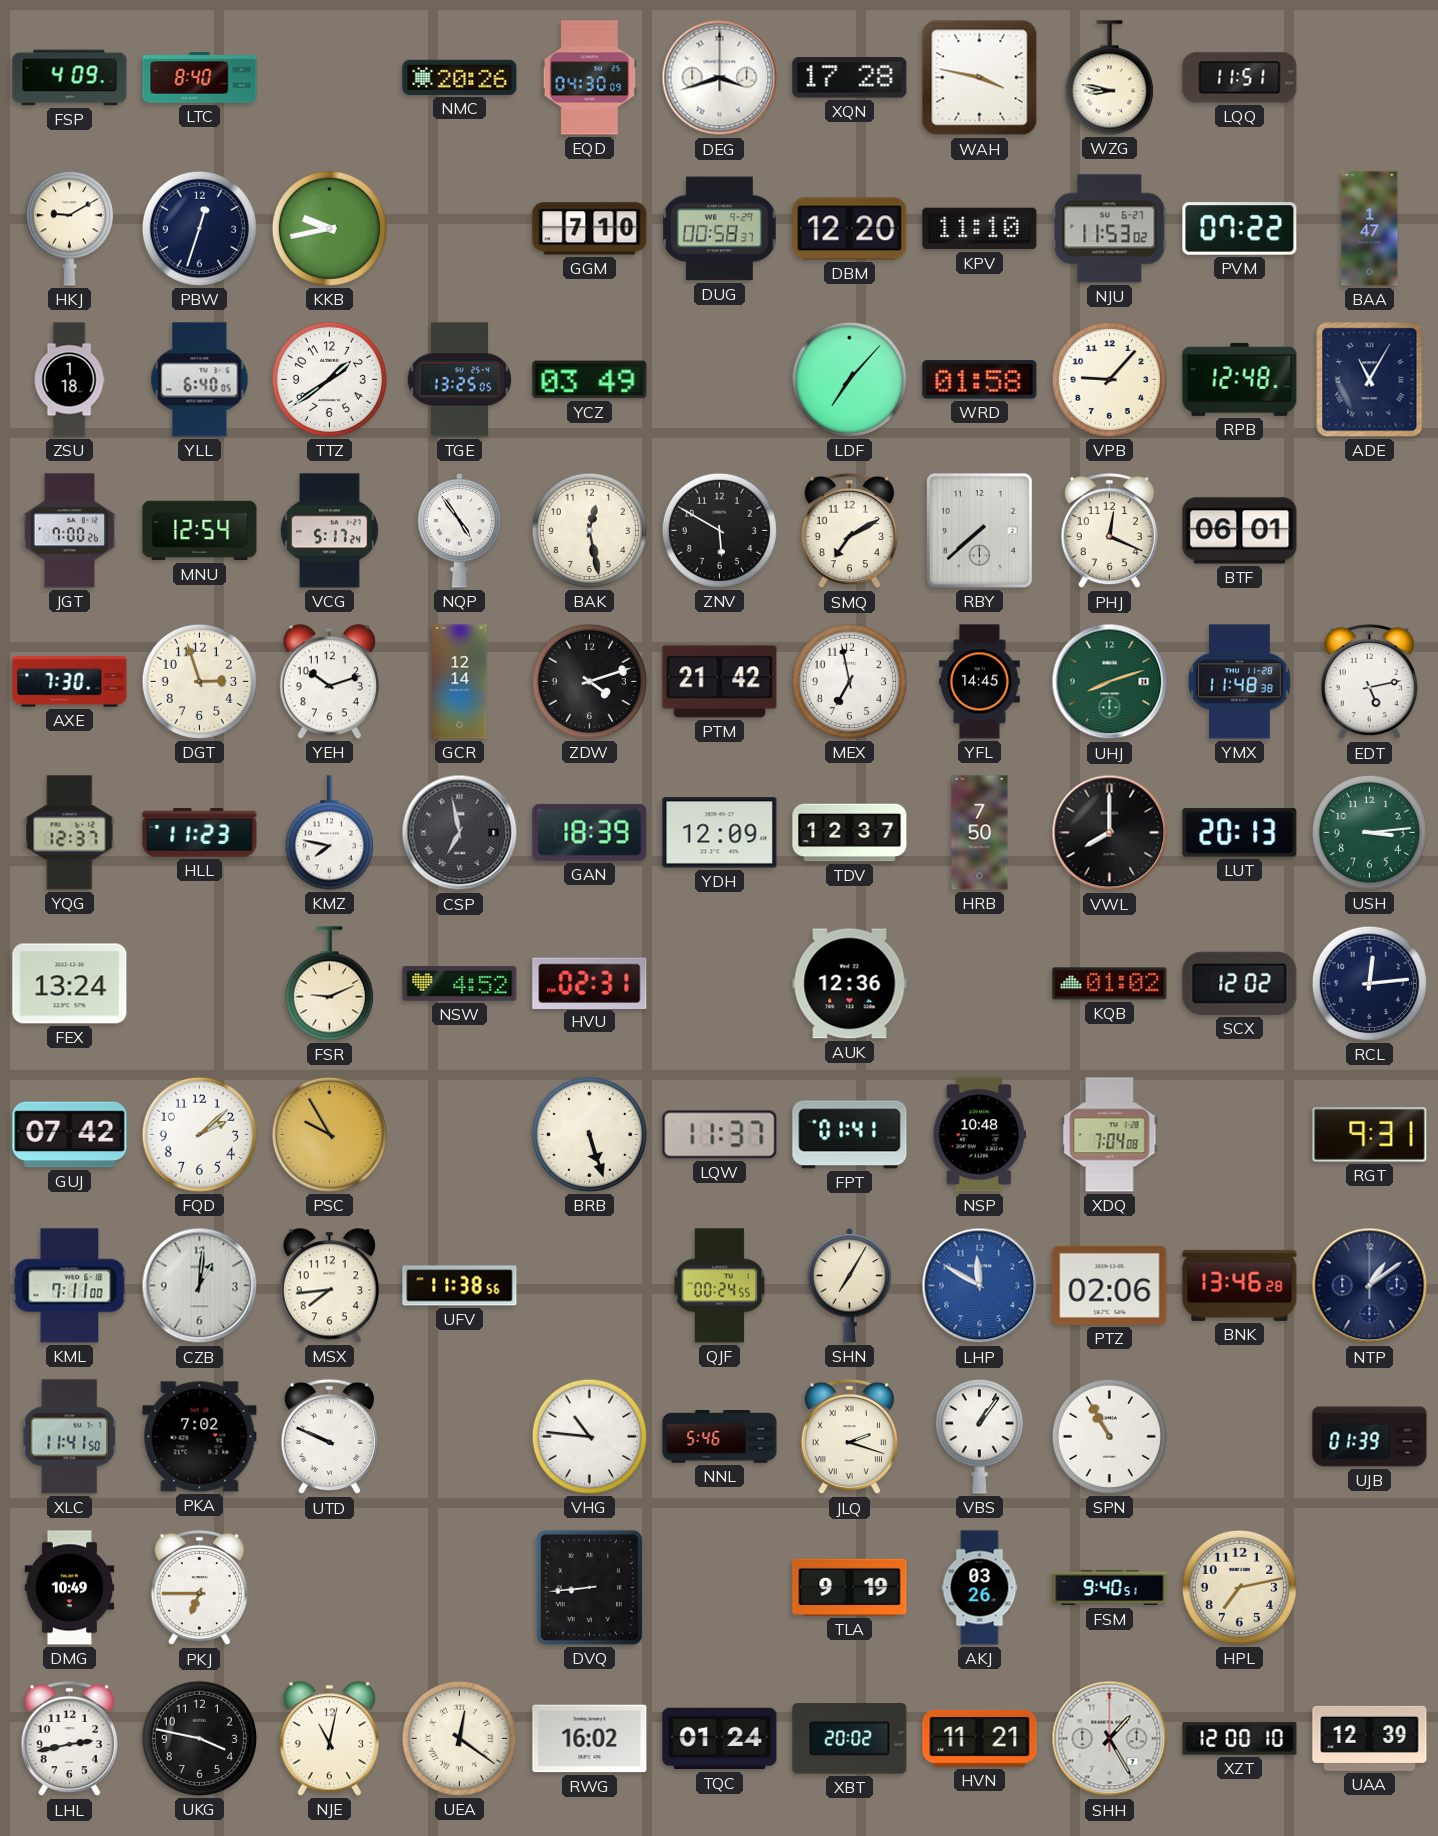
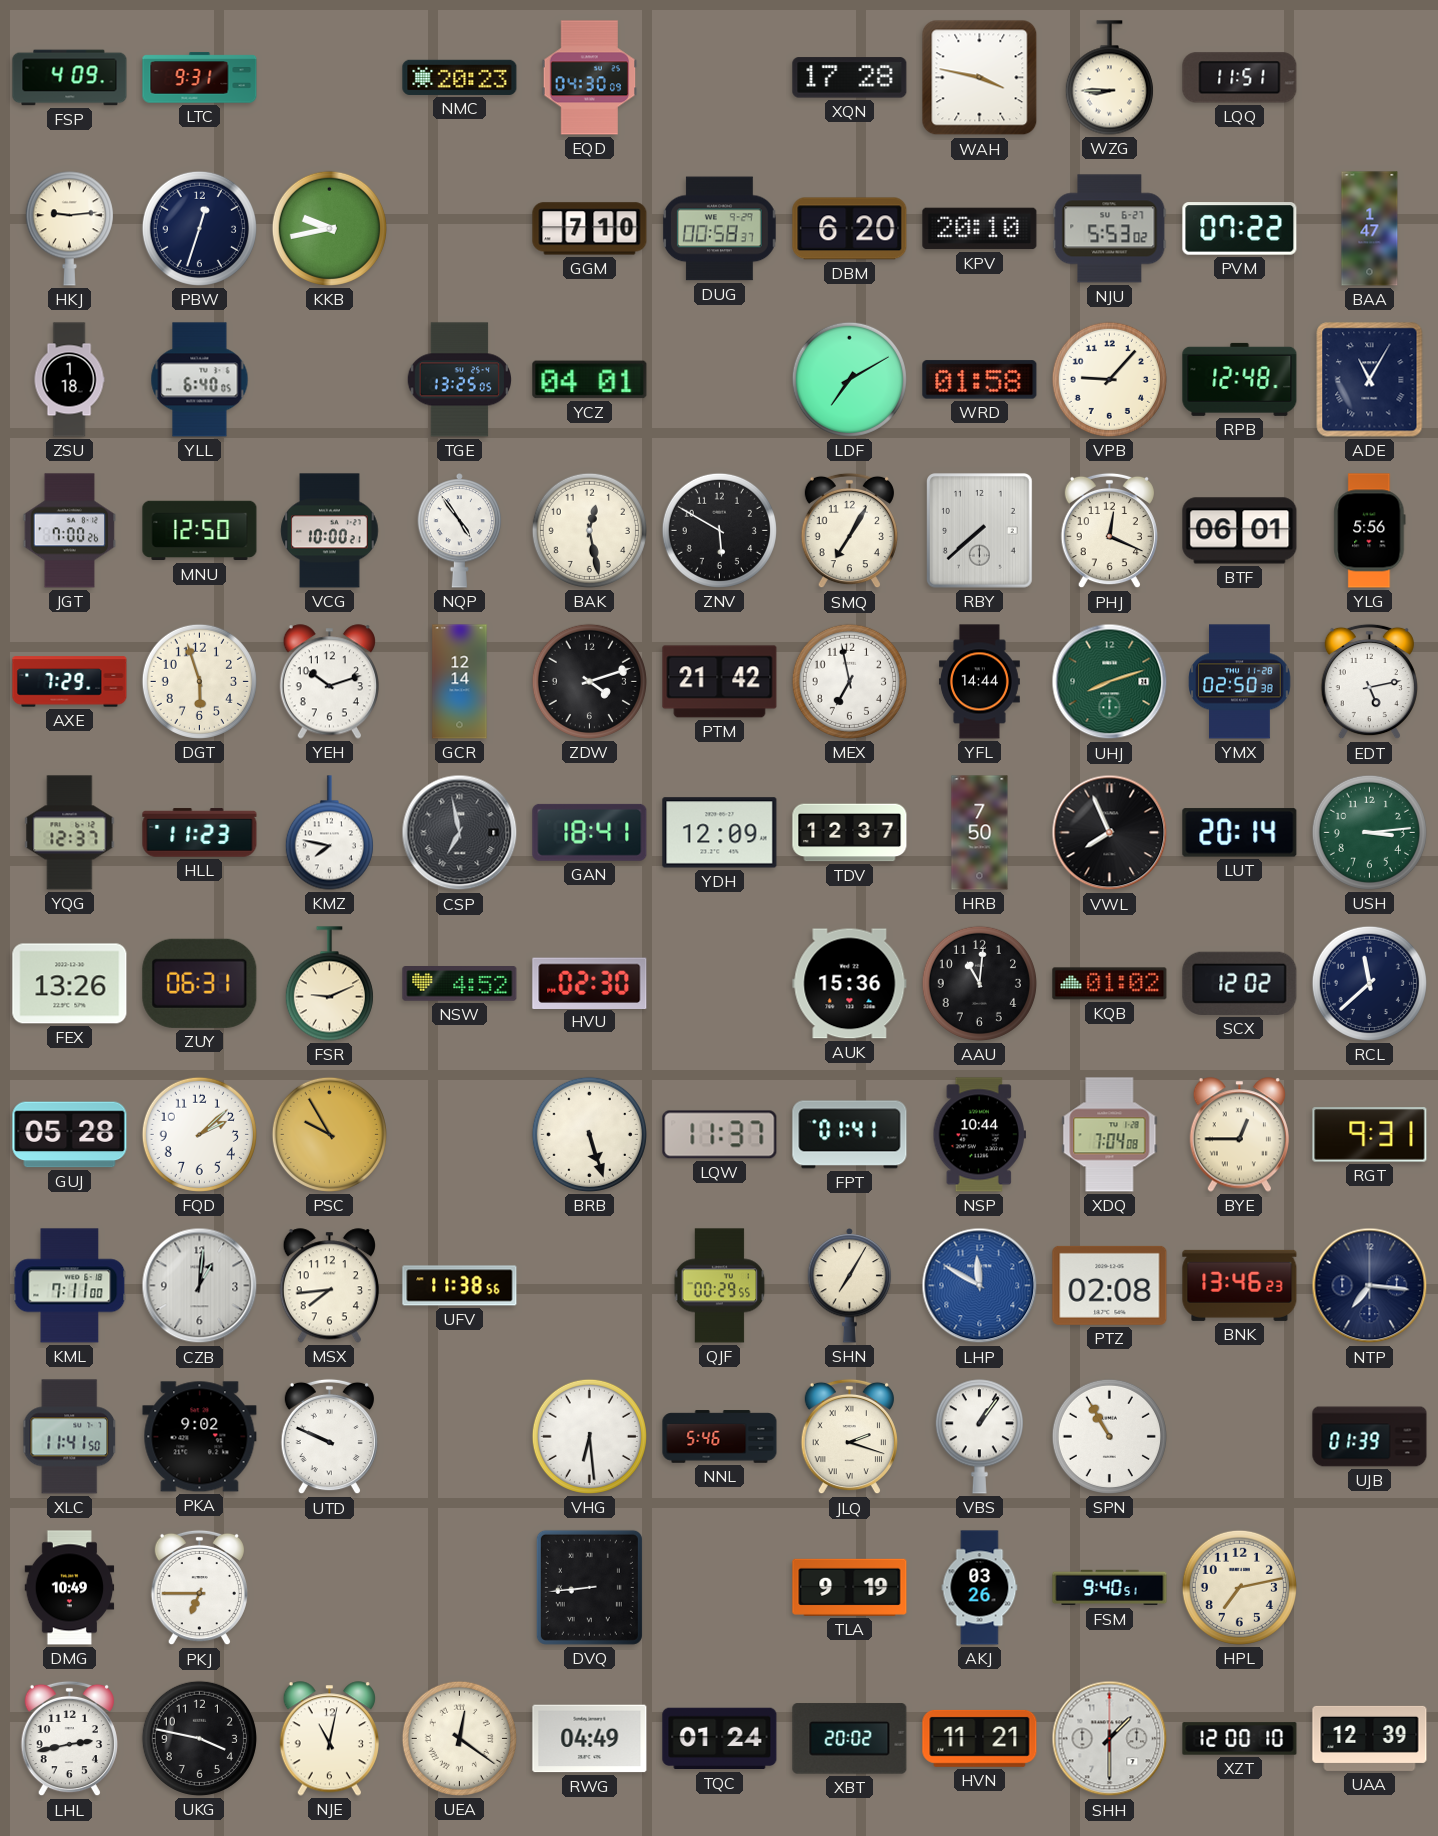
LTC: 8:40 -> 9:31 (200, 78)
NMC: 20:26 -> 20:23 (460, 77)
DEG: 3:42 -> none (720, 78)
WZG: 8:47 -> 8:45 (1109, 78)
HKJ: 9:10 -> 9:14 (69, 229)
DBM: 12:20 -> 6:20 (850, 229)
KPV: 11:10 -> 20:10 (980, 229)
NJU: 11:53 -> 5:53 (1110, 229)
TTZ: 1:39 -> none (329, 379)
YCZ: 03:49 -> 04:01 (590, 380)
LDF: 7:07 -> 7:10 (849, 379)
MNU: 12:54 -> 12:50 (200, 531)
VCG: 5:17 -> 10:00 (330, 531)
SMQ: 7:10 -> 7:05 (849, 531)
YLG: none -> 5:56 (1370, 531)
AXE: 7:30 -> 7:29 (70, 682)
DGT: 2:57 -> 5:57 (199, 681)
YFL: 14:45 -> 14:44 (979, 682)
YMX: 11:48 -> 02:50 (1240, 682)
GAN: 18:39 -> 18:41 (590, 832)
VWL: 8:00 -> 7:56 (1110, 833)
LUT: 20:13 -> 20:14 (1240, 833)
FEX: 13:24 -> 13:26 (70, 984)
ZUY: none -> 06:31 (200, 983)
HVU: 02:31 -> 02:30 (590, 983)
AUK: 12:36 -> 15:36 (850, 984)
AAU: none -> 11:01 (979, 983)
RCL: 12:14 -> 11:38 (1369, 983)
GUJ: 07:42 -> 05:28 (70, 1135)
NSP: 10:48 -> 10:44 (979, 1135)
BYE: none -> 12:45 (1239, 1135)
QJF: 00:24 -> 00:29 (720, 1286)
PTZ: 02:06 -> 02:08 (1110, 1285)
BNK: 13:46:28 -> 13:46:23 (1240, 1285)
NTP: 1:09 -> 7:16 (1370, 1286)
PKA: 7:02 -> 9:02 (200, 1437)
VHG: 10:46 -> 6:29 (589, 1436)
RWG: 16:02 -> 04:49 (590, 1739)
SHH: 1:25 -> 1:30 (1110, 1739)
